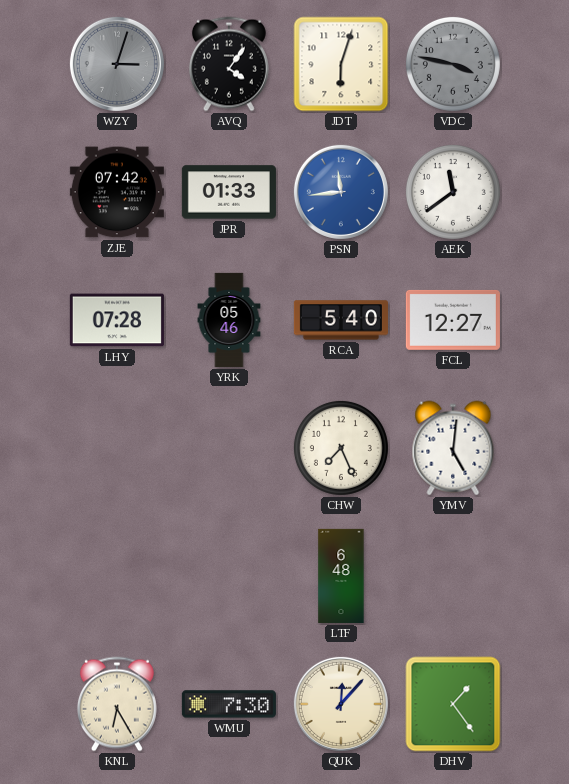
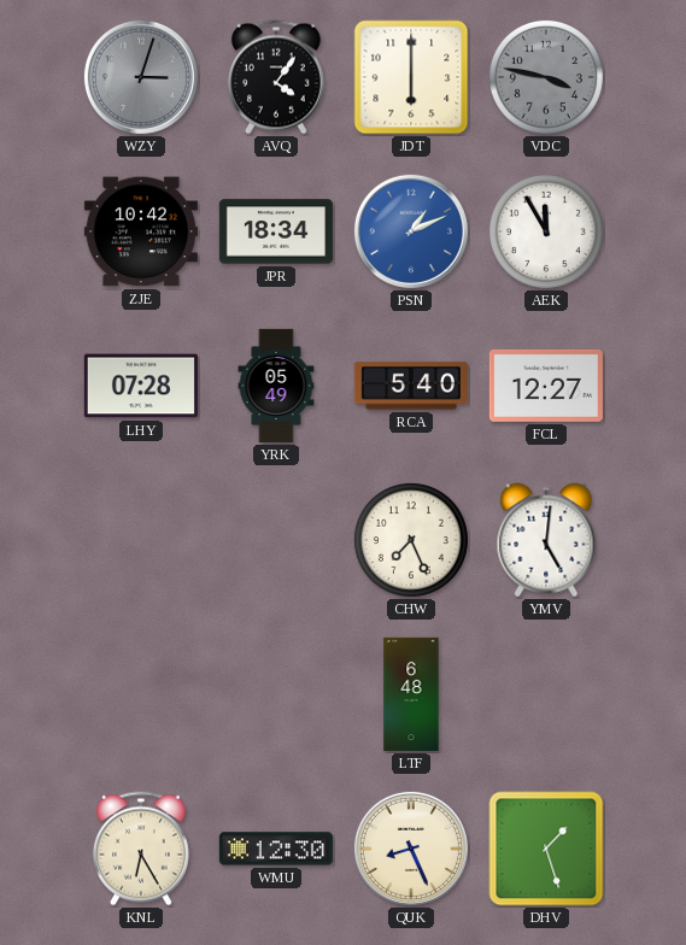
JDT: 6:03 -> 6:00 (411, 77)
ZJE: 07:42 -> 10:42 (141, 231)
JPR: 01:33 -> 18:34 (276, 231)
PSN: 11:44 -> 1:11 (411, 231)
AEK: 11:39 -> 11:55 (546, 231)
YRK: 05:46 -> 05:49 (276, 386)
WMU: 7:30 -> 12:30 (276, 849)
QUK: 12:07 -> 8:26 (411, 849)
DHV: 1:24 -> 1:27 (546, 849)
